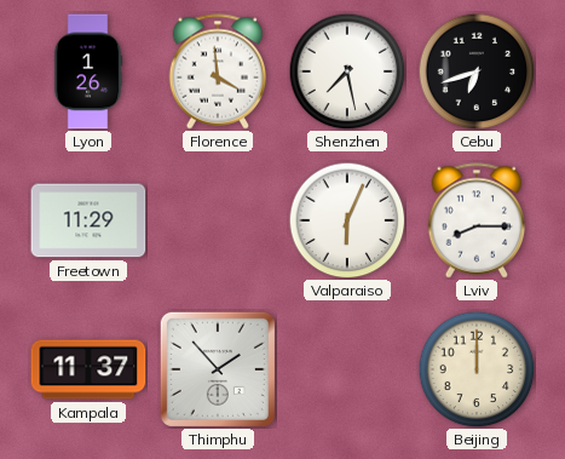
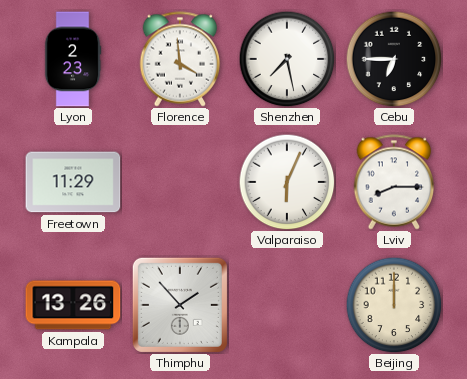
Lyon: 1:26 -> 2:23 (73, 59)
Cebu: 6:42 -> 6:45 (394, 59)
Kampala: 11:37 -> 13:26 (73, 305)
